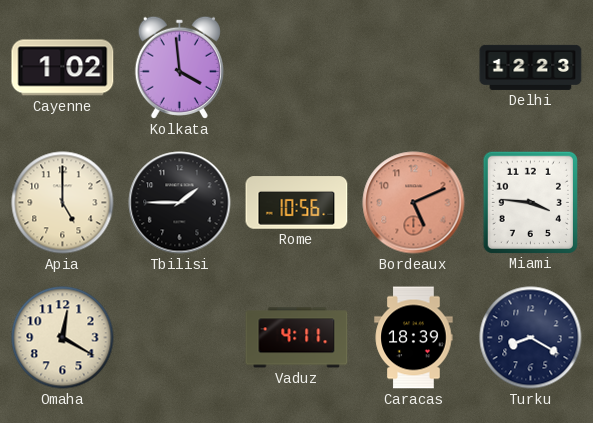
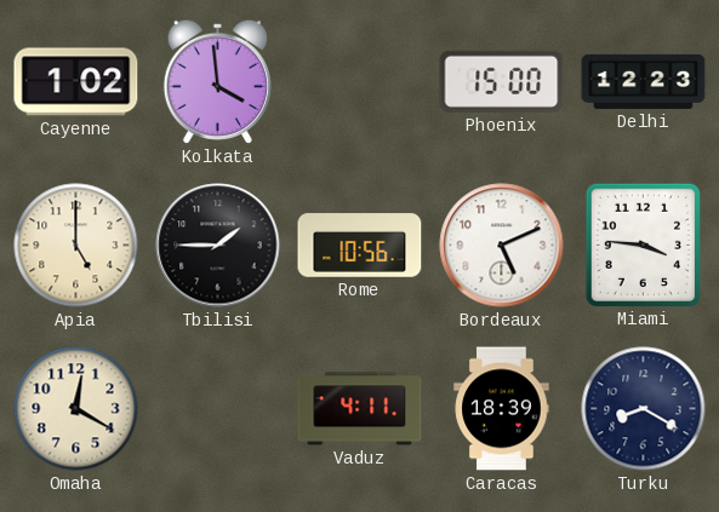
Phoenix: none -> 15:00 (502, 81)
Bordeaux dial: salmon -> white (502, 246)
